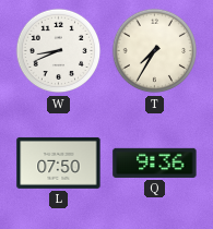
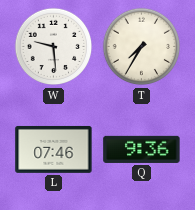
W: 8:41 -> 9:29 (54, 47)
L: 07:50 -> 07:46 (54, 149)
